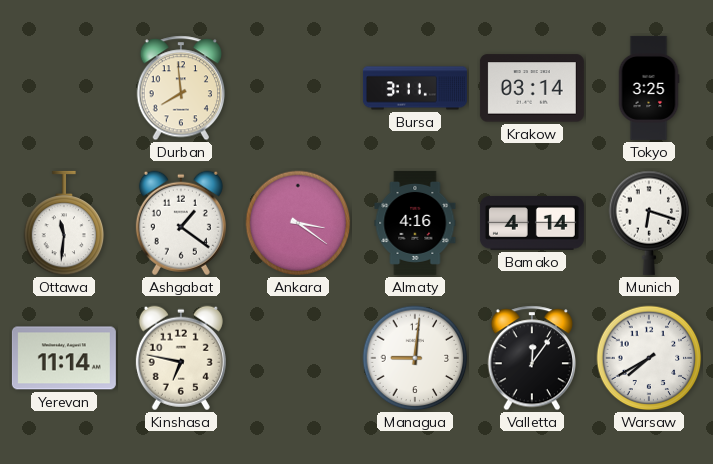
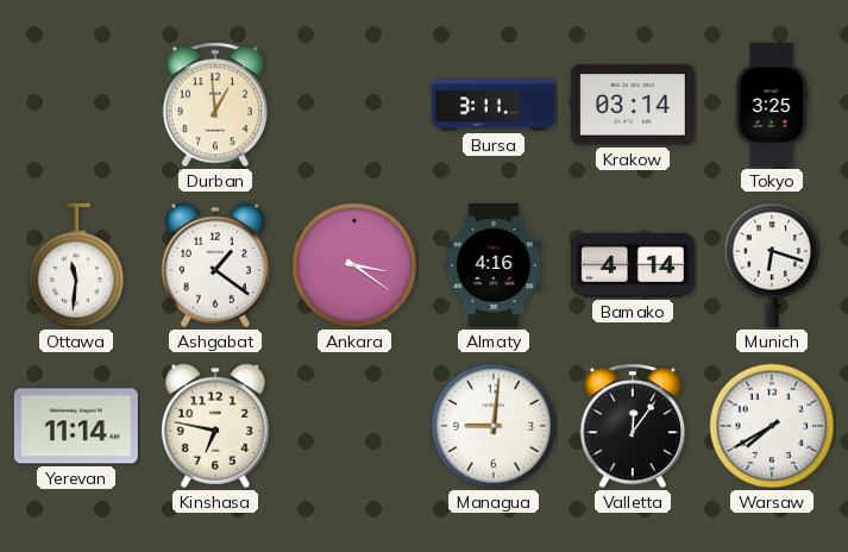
Durban: 7:59 -> 12:59 (214, 105)
